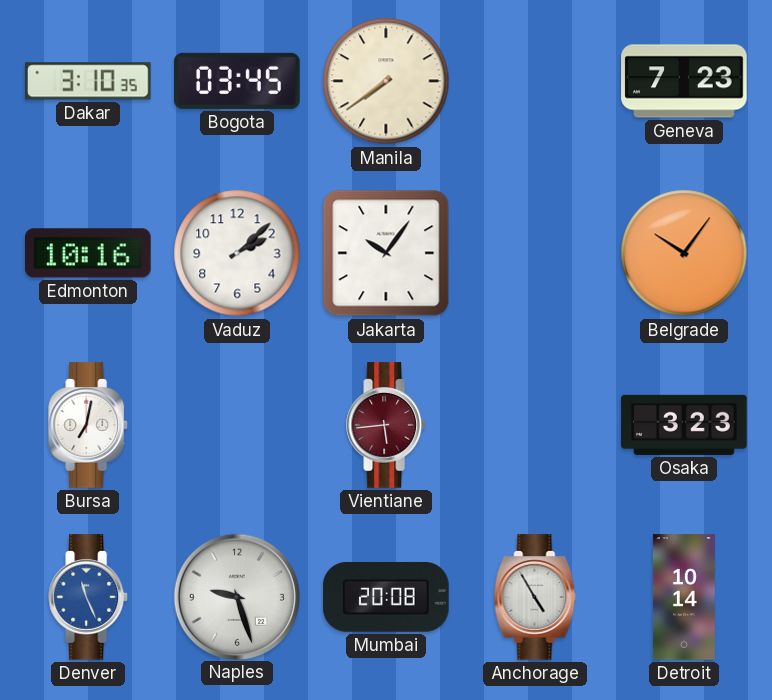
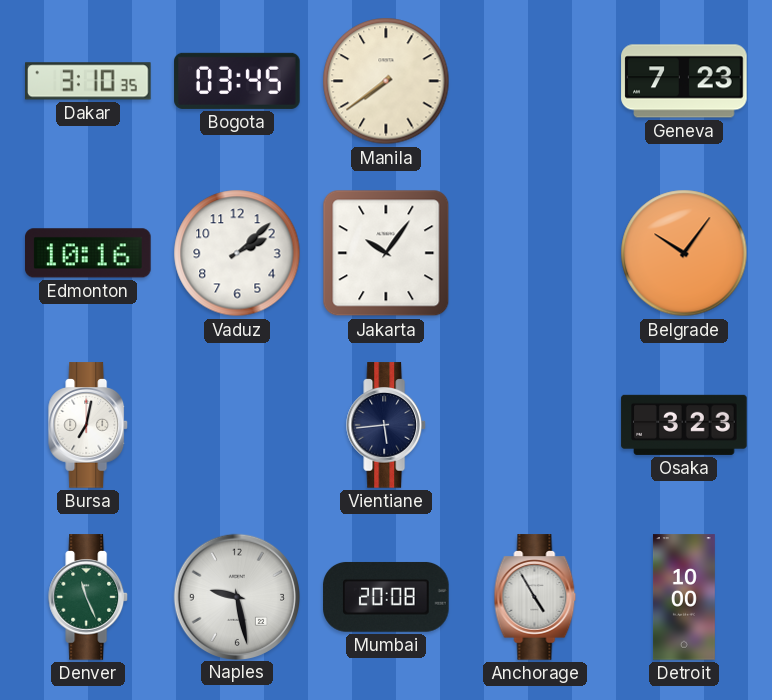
Vientiane dial: burgundy -> navy (387, 425)
Denver dial: blue -> green (89, 597)
Naples: 9:27 -> 9:28 (236, 596)
Detroit: 10:14 -> 10:00 (684, 597)
